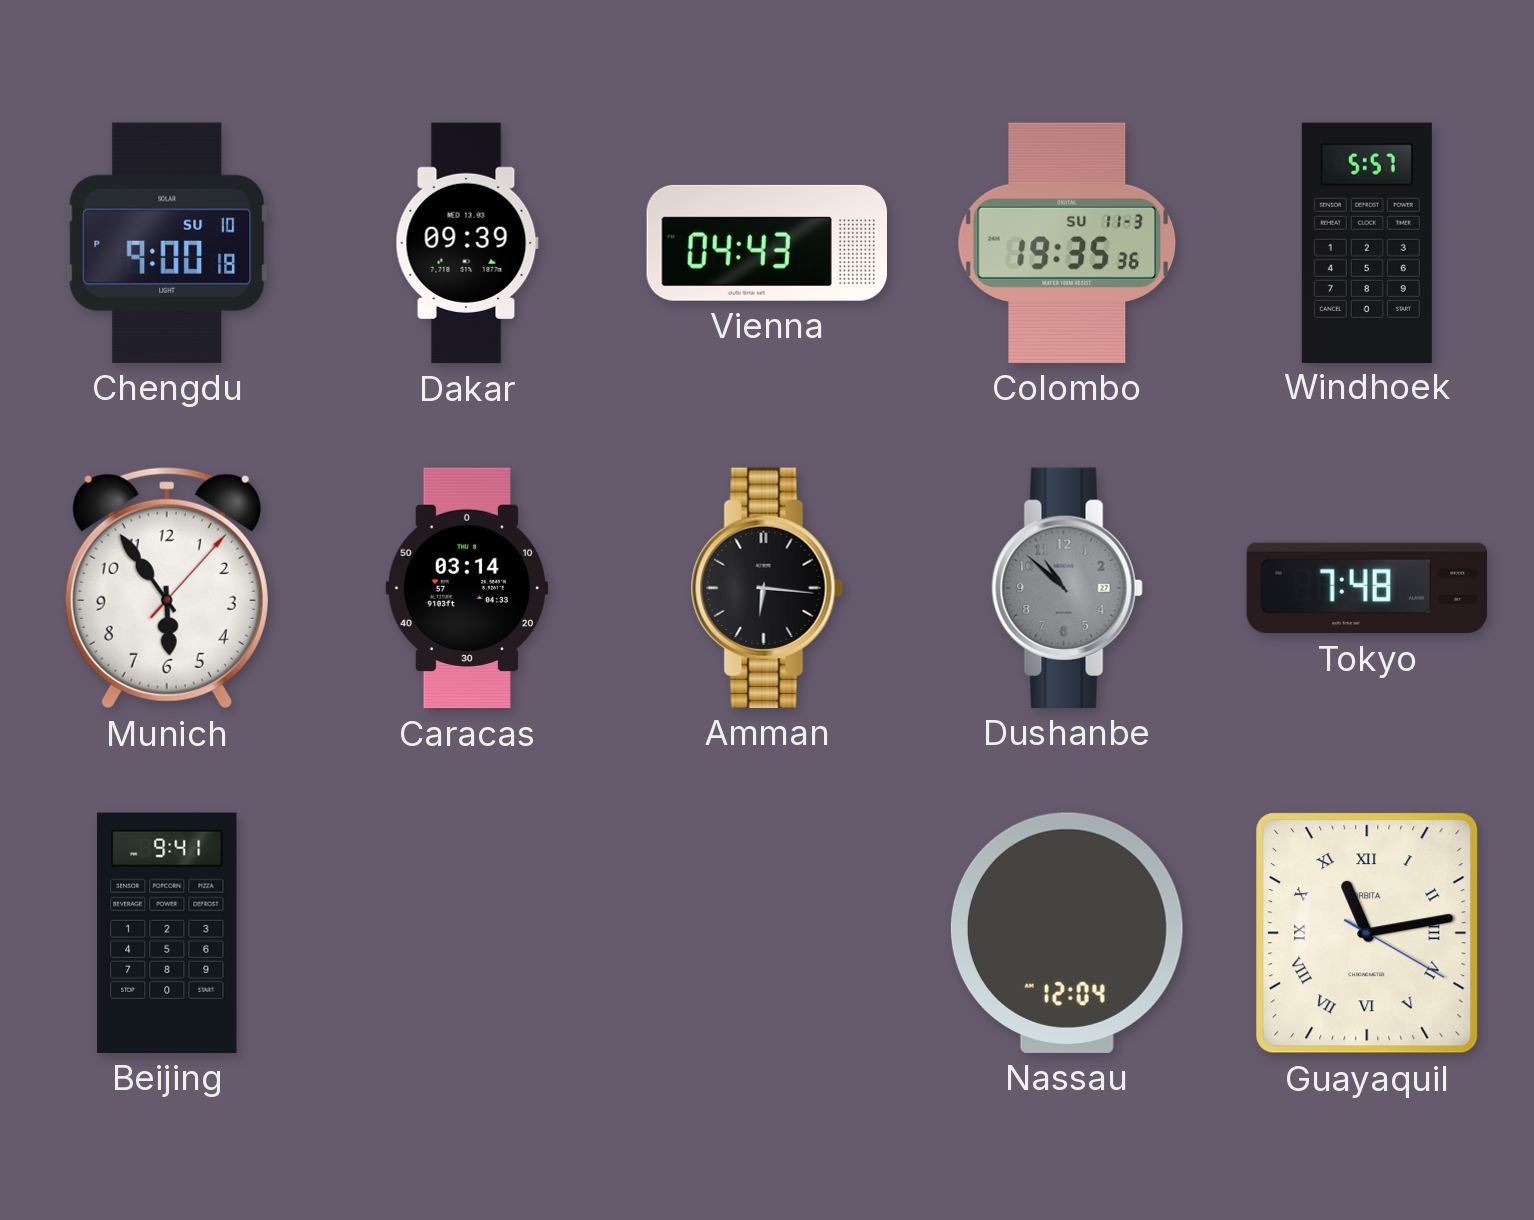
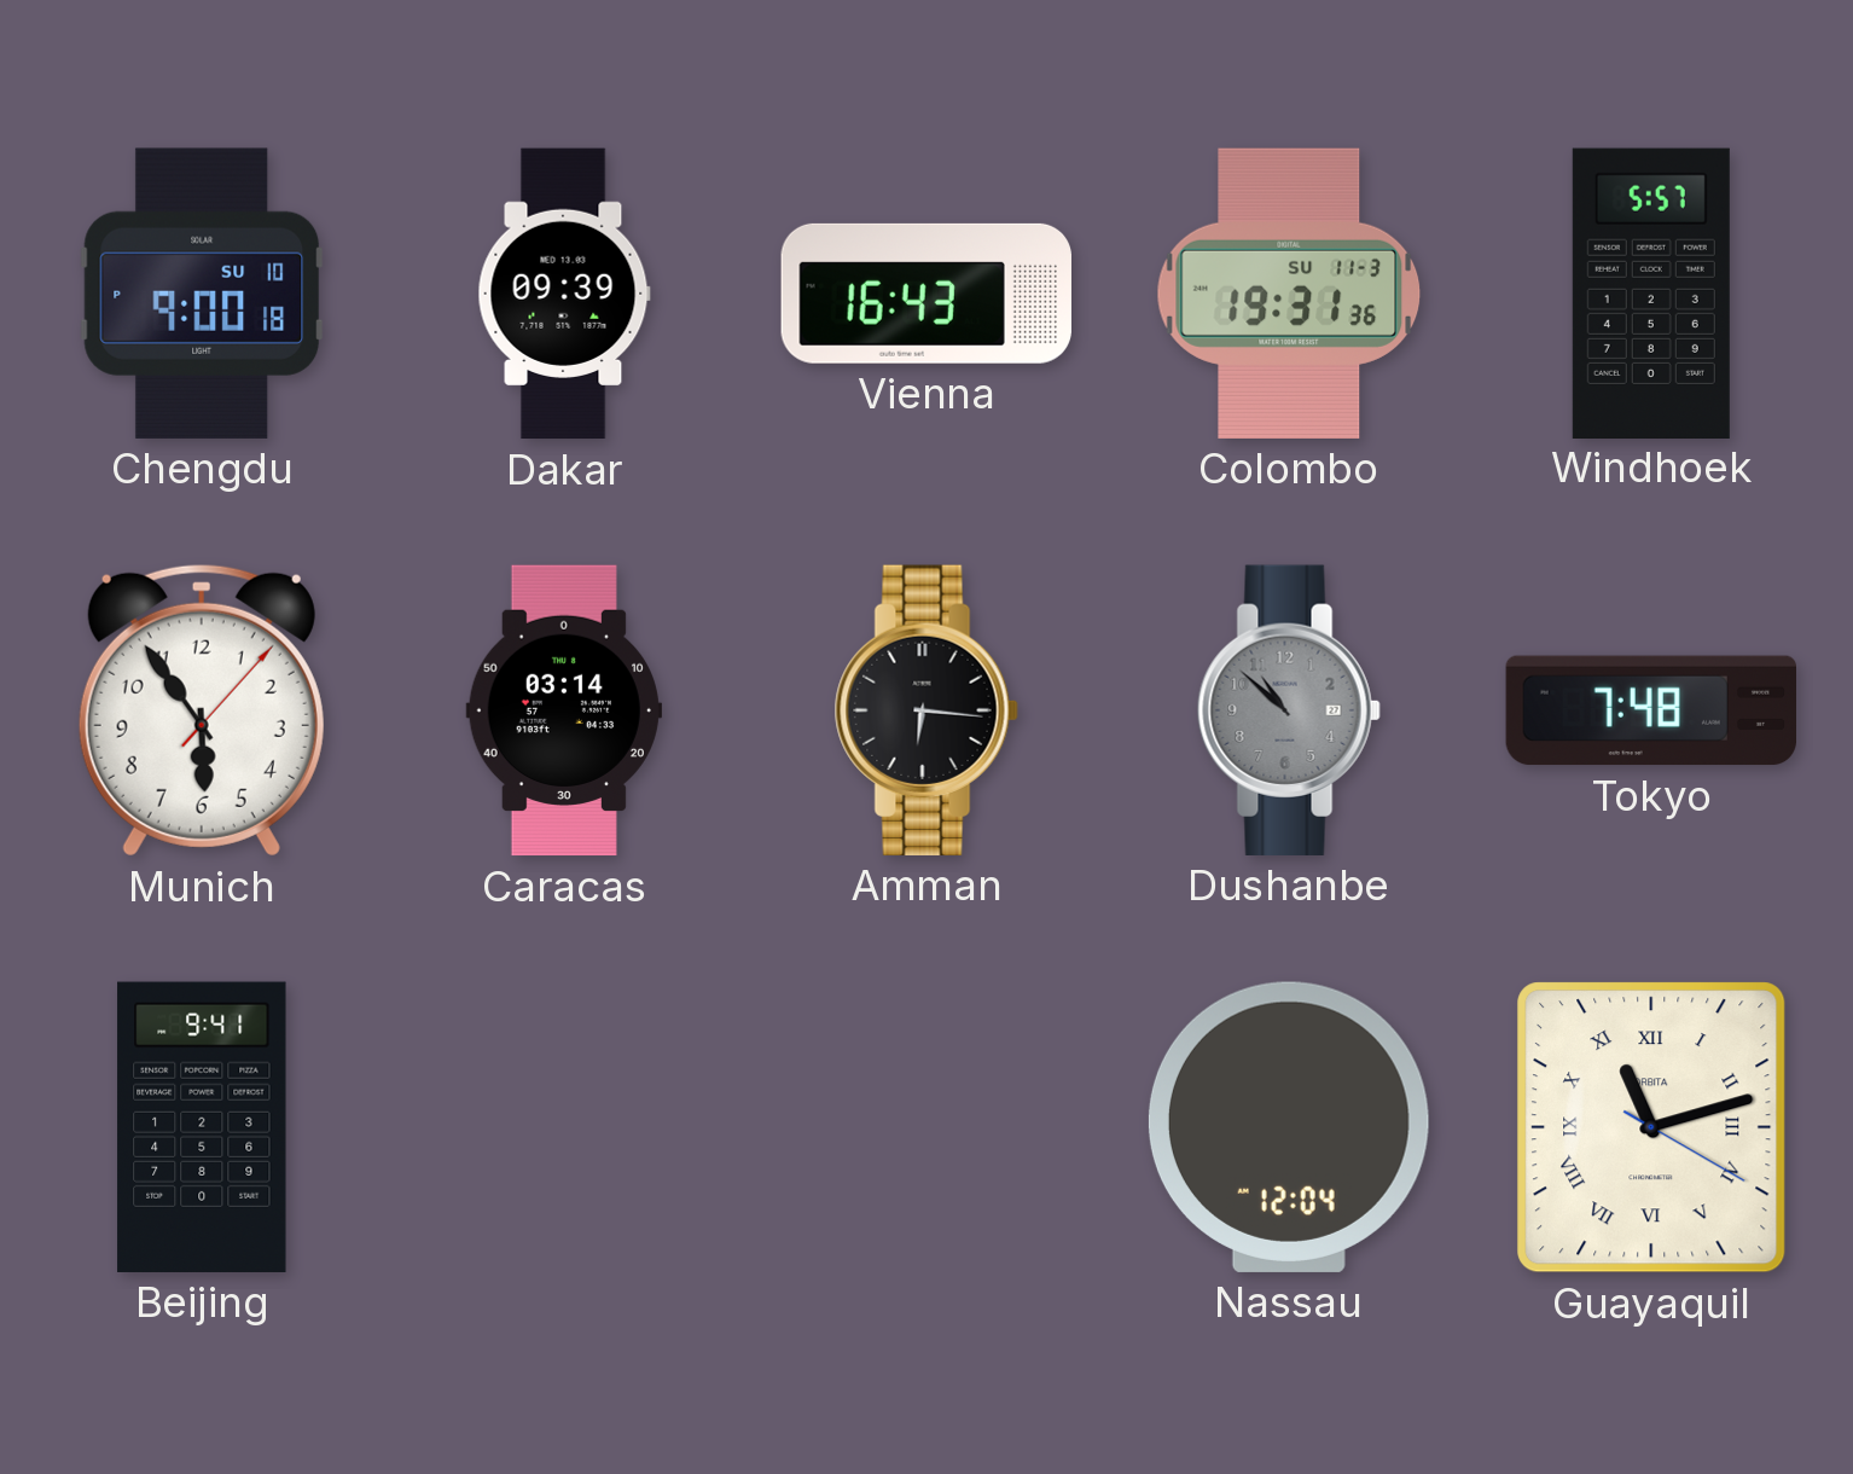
Vienna: 04:43 -> 16:43 (927, 294)
Colombo: 19:35 -> 19:31 (1289, 294)
Guayaquil: 11:13 -> 11:12 (1651, 1127)
